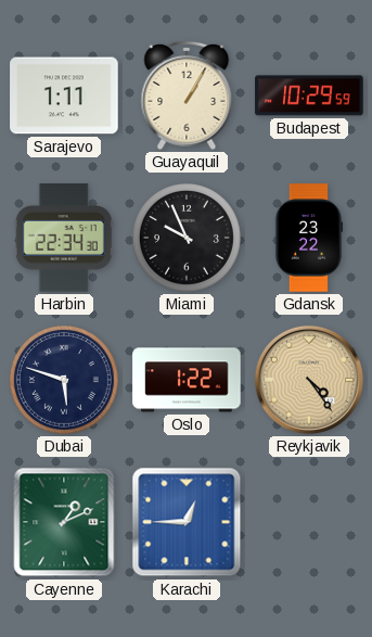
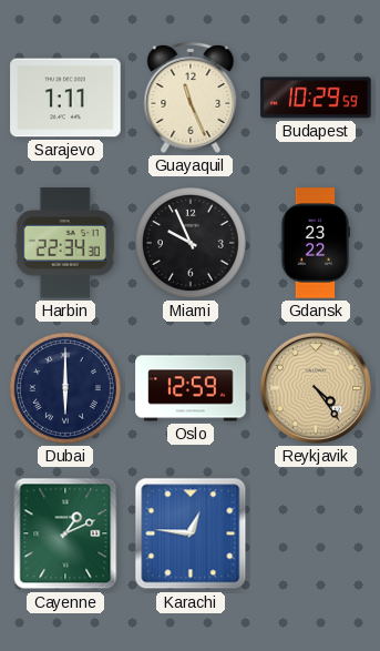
Guayaquil: 1:05 -> 11:26 (191, 98)
Dubai: 5:48 -> 6:00 (65, 388)
Oslo: 1:22 -> 12:59 (191, 388)
Karachi: 12:45 -> 12:46 (191, 533)
